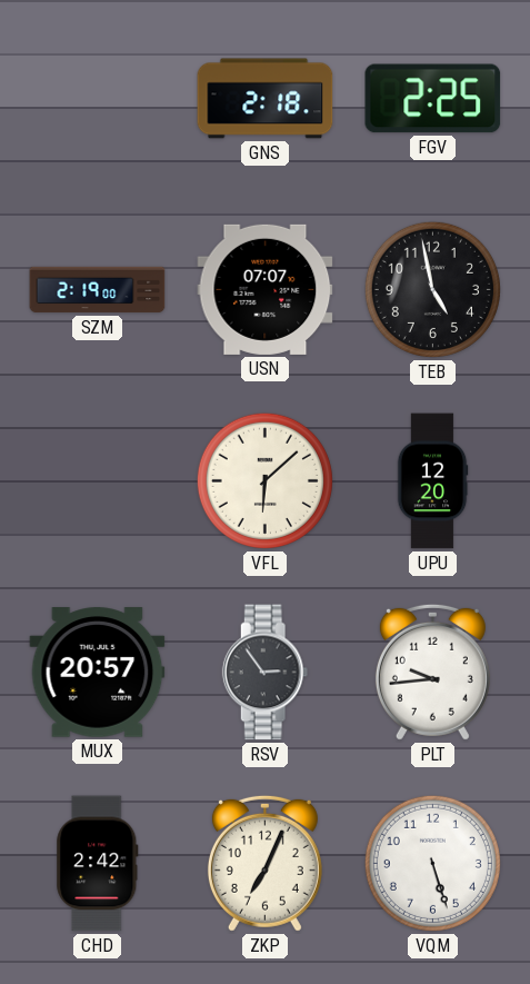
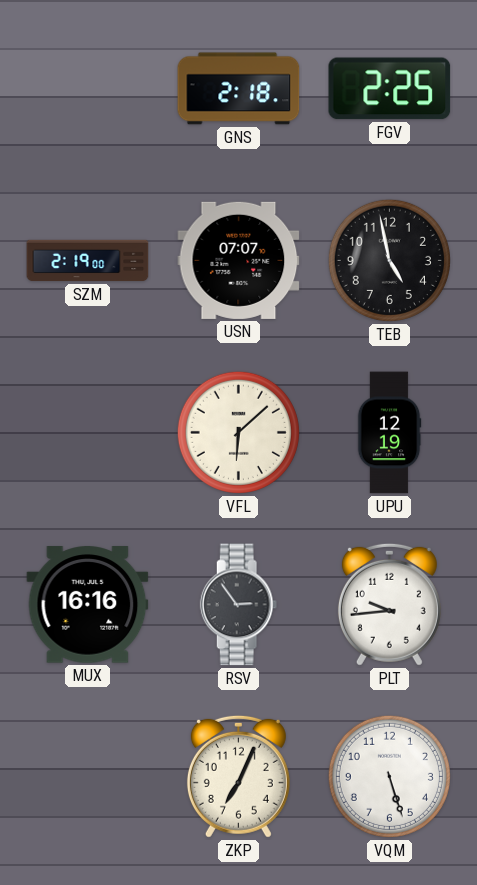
UPU: 12:20 -> 12:19 (389, 433)
MUX: 20:57 -> 16:16 (88, 605)
CHD: 2:42 -> none (98, 864)
